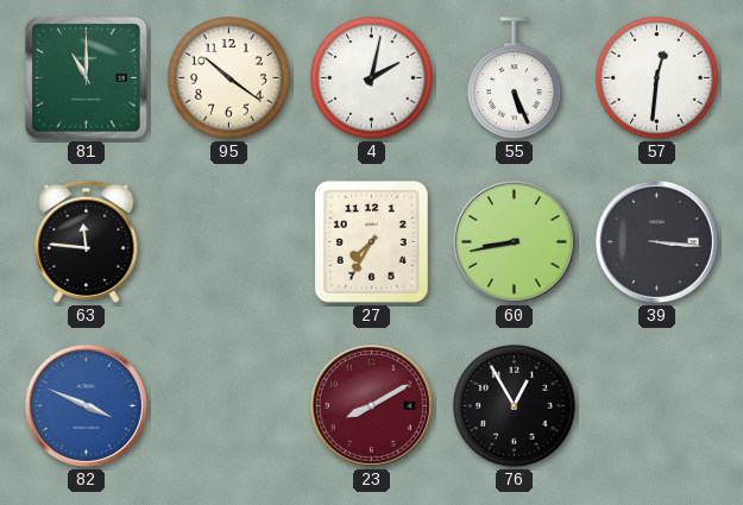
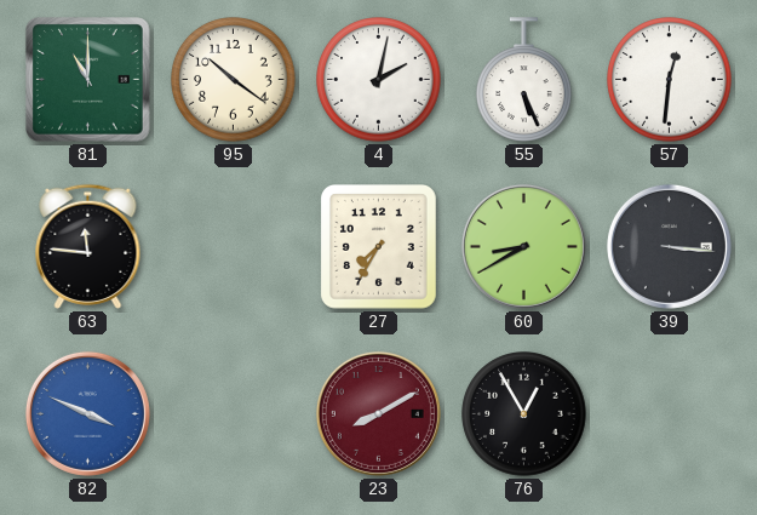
60: 8:43 -> 8:40 (523, 246)
